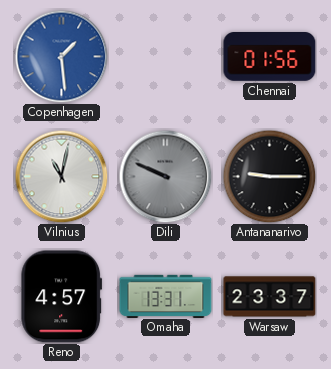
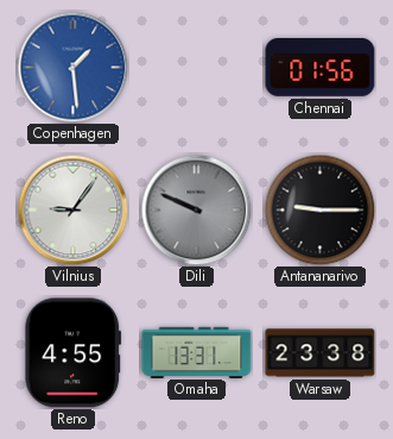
Vilnius: 11:02 -> 9:06 (72, 209)
Reno: 4:57 -> 4:55 (74, 353)
Warsaw: 23:37 -> 23:38 (321, 353)
